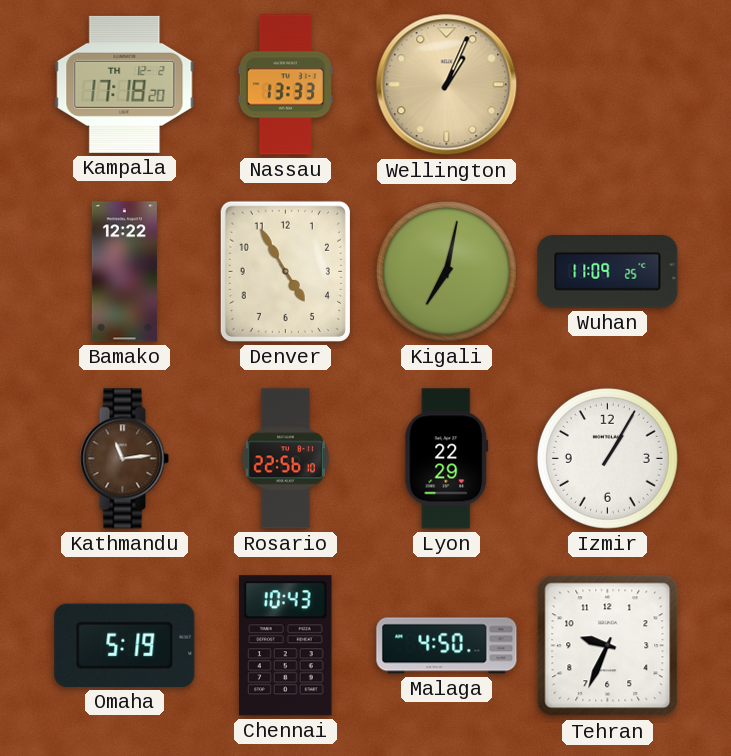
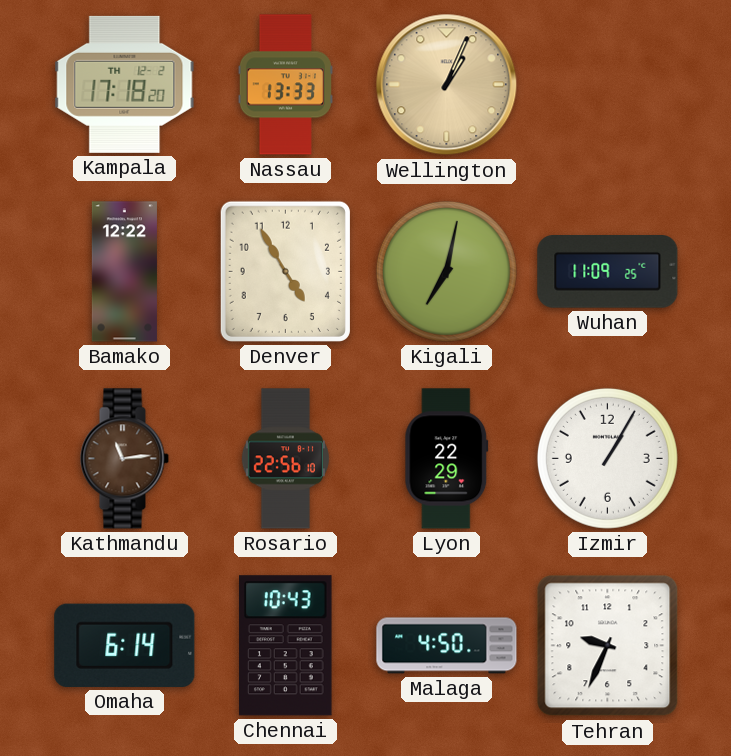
Omaha: 5:19 -> 6:14 (125, 645)
